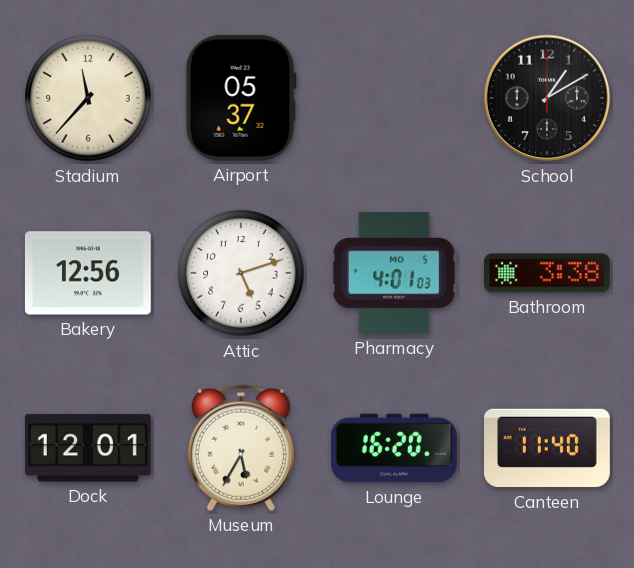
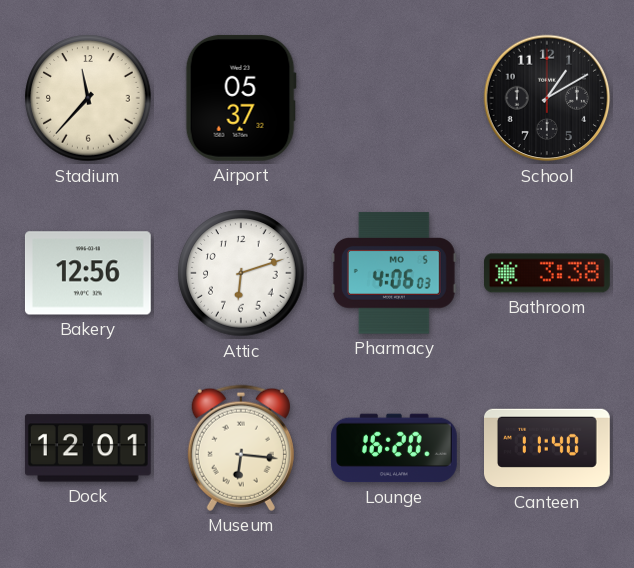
Attic: 5:12 -> 6:12 (241, 273)
Pharmacy: 4:01 -> 4:06 (394, 273)
Museum: 5:35 -> 6:16 (241, 448)
